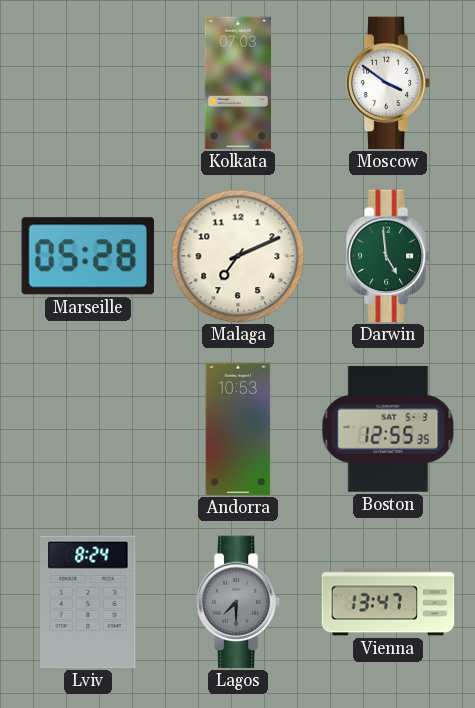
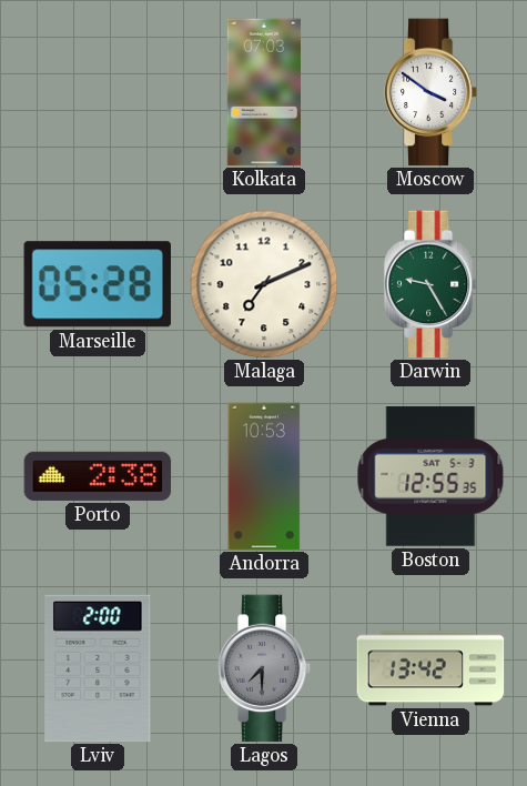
Darwin: 4:59 -> 9:25 (430, 284)
Porto: none -> 2:38 (98, 476)
Lviv: 8:24 -> 2:00 (98, 668)
Vienna: 13:47 -> 13:42 (430, 668)
